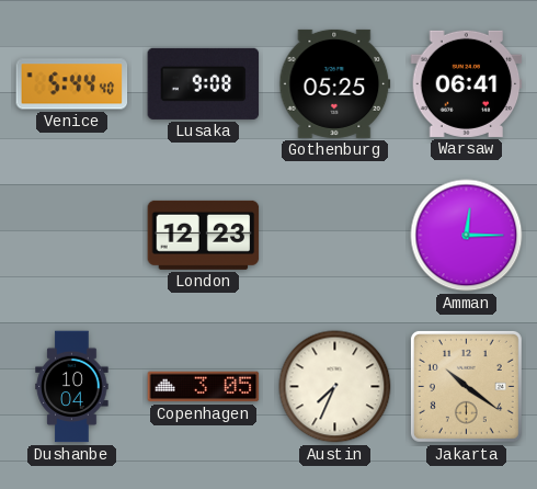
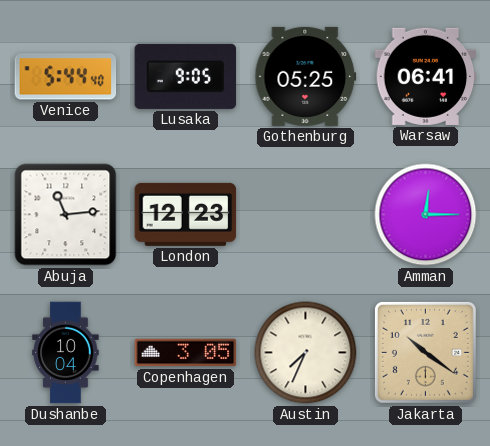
Lusaka: 9:08 -> 9:05 (186, 76)
Abuja: none -> 11:14 (66, 215)
